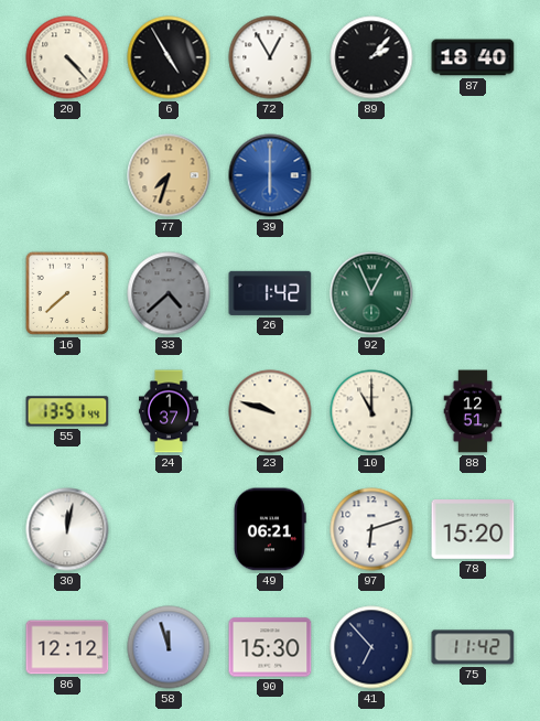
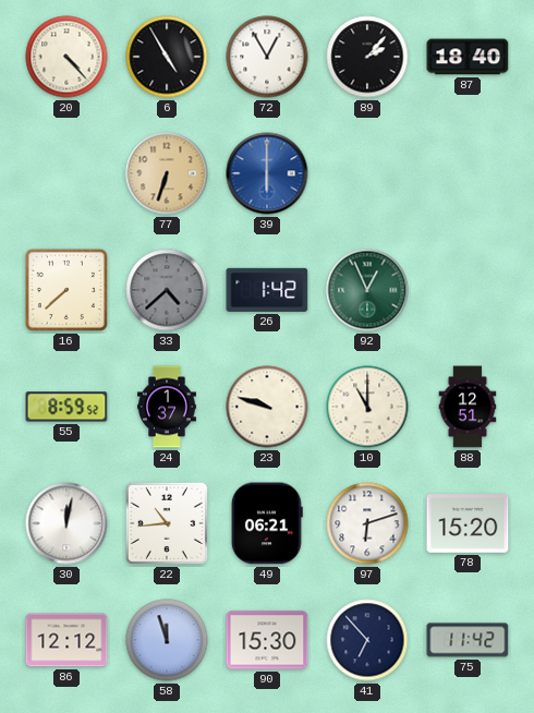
77: 7:33 -> 6:33 (167, 173)
55: 13:51 -> 8:59 (66, 407)
22: none -> 10:44 (167, 523)
